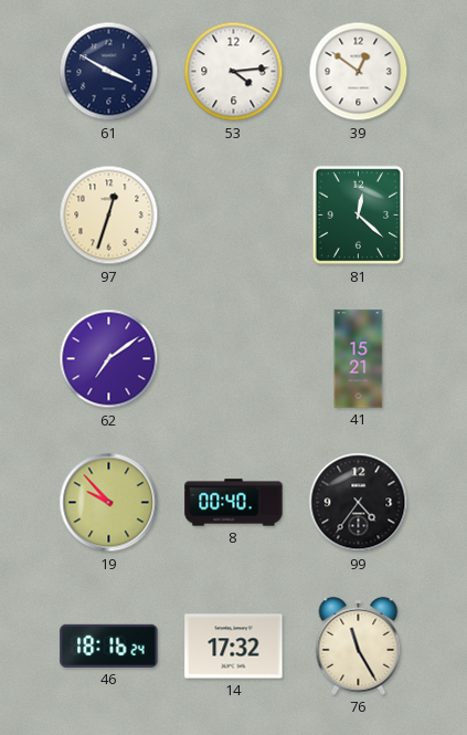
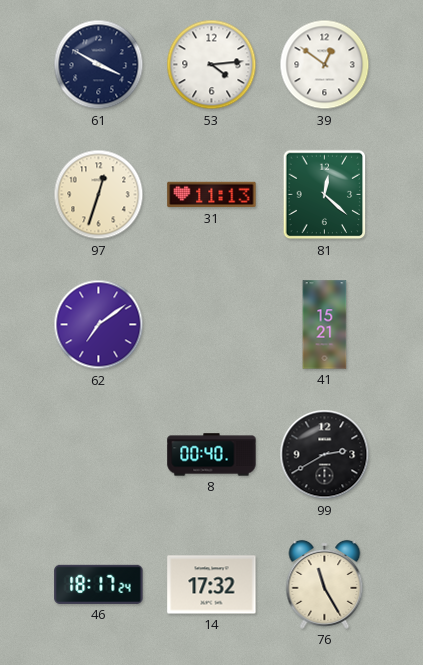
31: none -> 11:13 (212, 195)
19: 9:53 -> none (109, 503)
99: 4:36 -> 2:40 (325, 455)
46: 18:16 -> 18:17 (99, 584)
